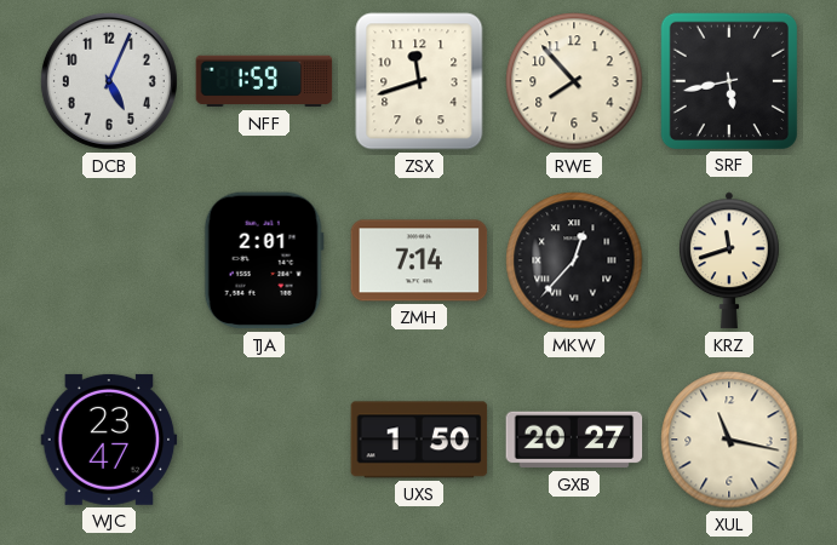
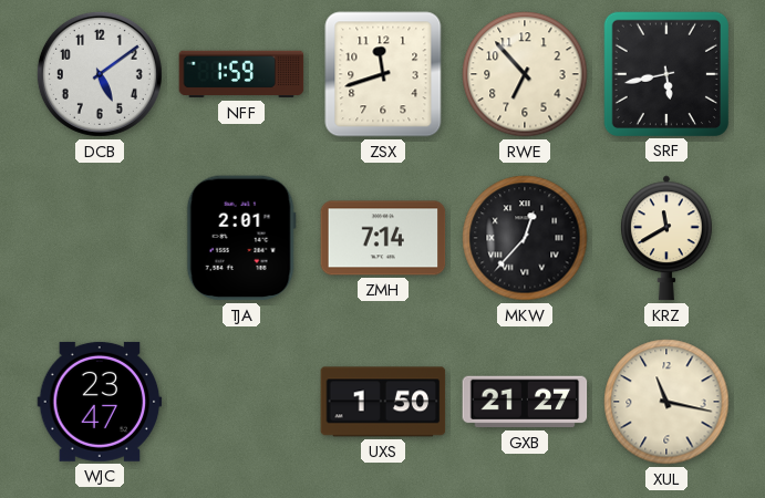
DCB: 5:04 -> 5:09 (100, 74)
RWE: 7:53 -> 6:53 (525, 74)
KRZ: 11:42 -> 11:40 (666, 238)
GXB: 20:27 -> 21:27 (525, 402)
